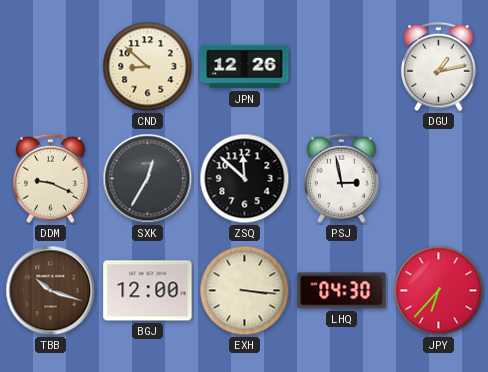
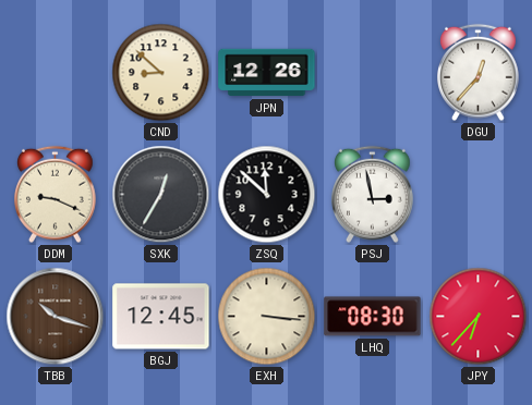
DGU: 1:13 -> 12:37 (479, 73)
BGJ: 12:00 -> 12:45 (161, 317)
LHQ: 04:30 -> 08:30 (373, 317)
